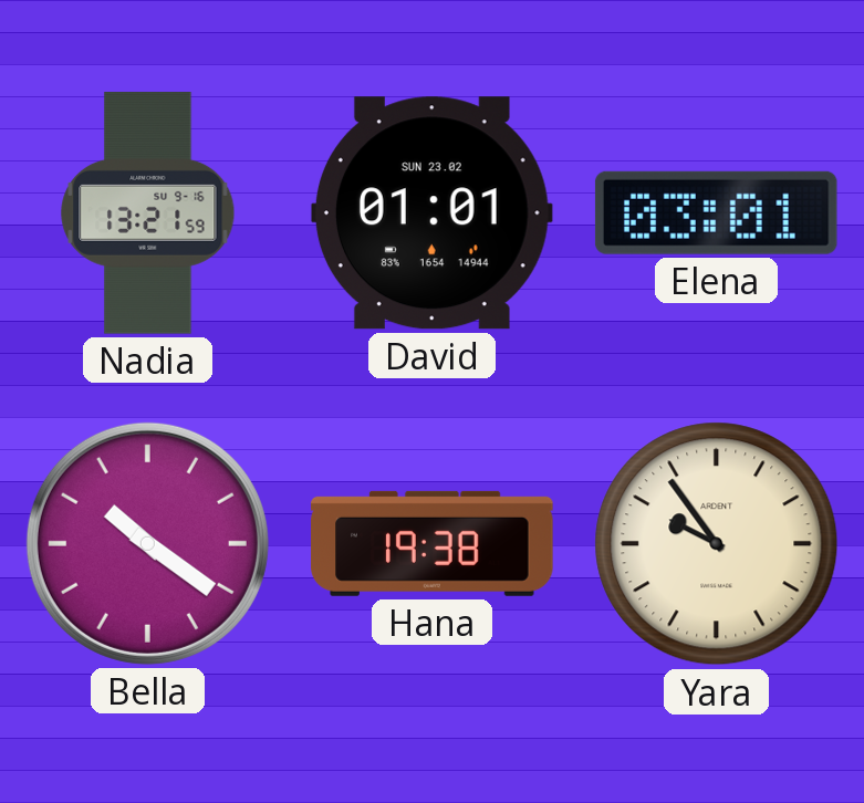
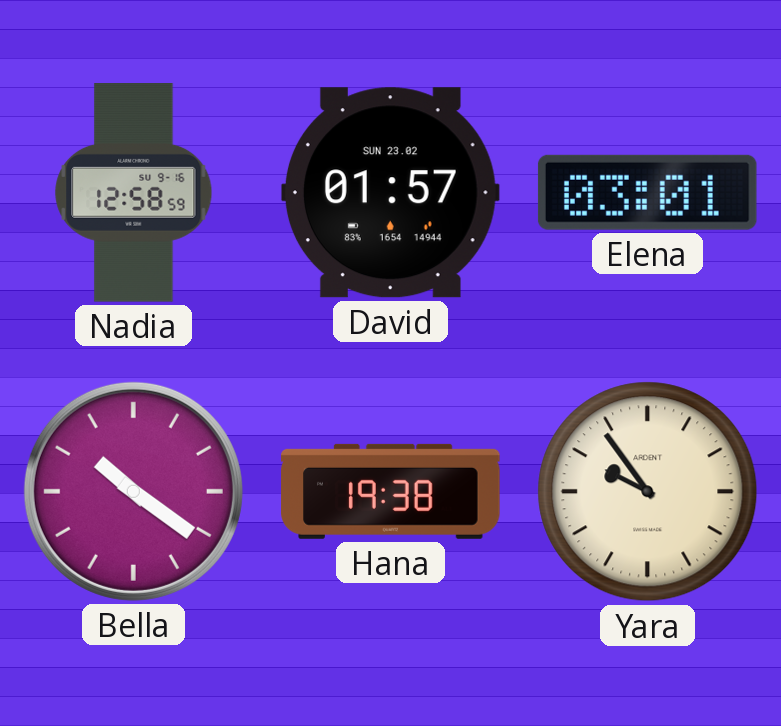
Nadia: 13:21 -> 12:58 (134, 193)
David: 01:01 -> 01:57 (390, 193)
